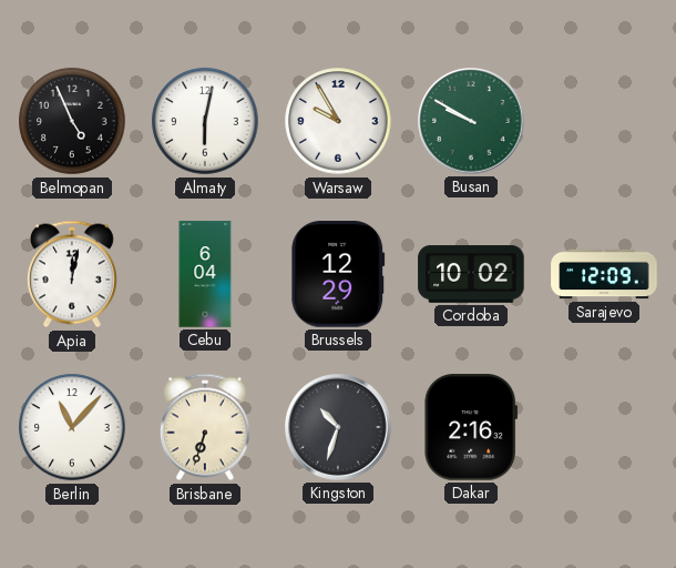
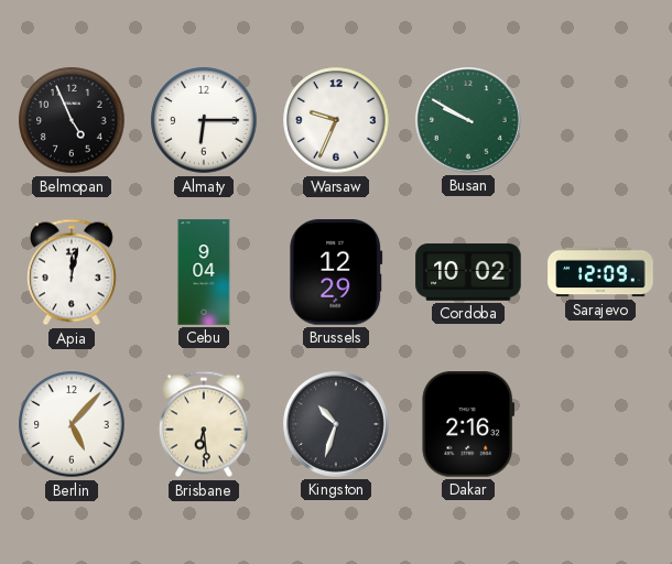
Almaty: 6:02 -> 6:15 (204, 120)
Warsaw: 9:55 -> 9:34 (336, 120)
Cebu: 6:04 -> 9:04 (204, 272)
Berlin: 11:07 -> 5:07 (72, 424)
Brisbane: 6:33 -> 6:29 (204, 424)
